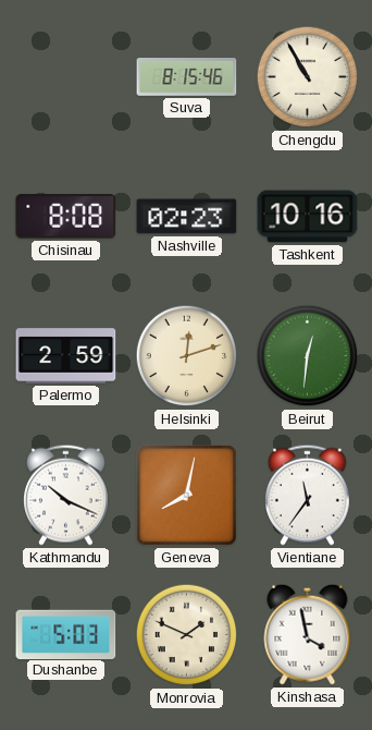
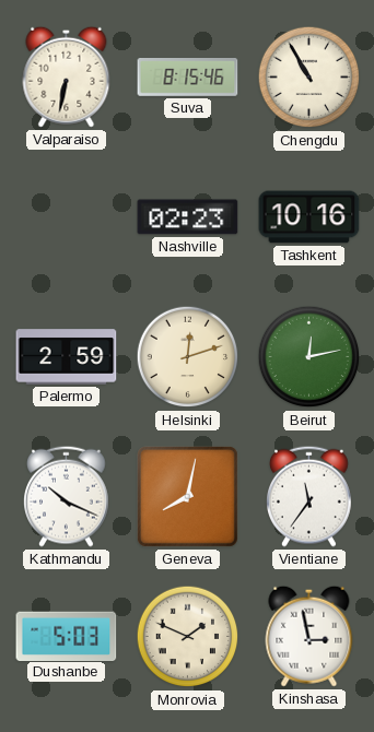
Valparaiso: none -> 6:32 (67, 76)
Chisinau: 8:08 -> none (66, 217)
Beirut: 12:31 -> 12:13 (309, 357)
Kinshasa: 3:58 -> 2:58 (309, 636)
